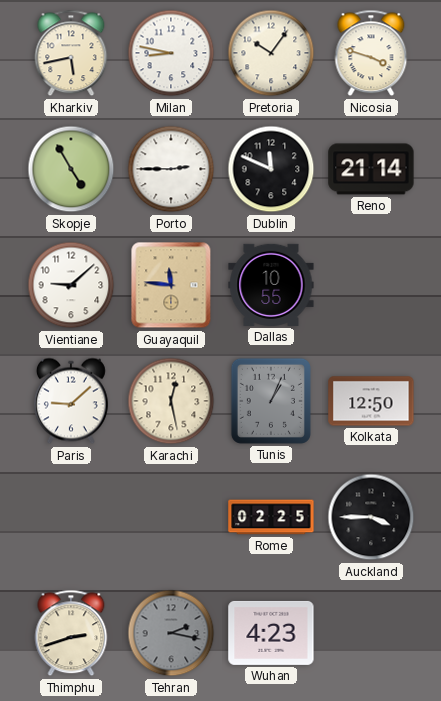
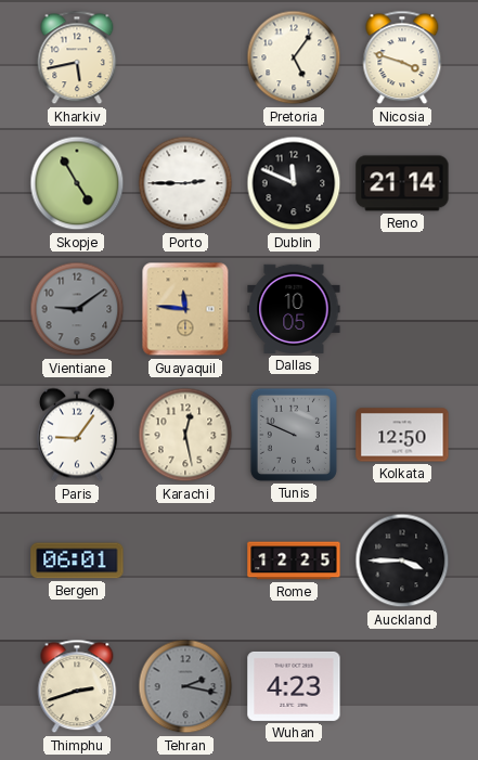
Milan: 8:47 -> none (171, 53)
Pretoria: 10:06 -> 5:06 (294, 57)
Vientiane: 9:08 -> 9:09 (77, 309)
Vientiane dial: white -> grey (77, 309)
Dallas: 10:55 -> 10:05 (294, 309)
Paris: 9:08 -> 9:06 (77, 435)
Tunis: 1:04 -> 9:49 (294, 435)
Bergen: none -> 06:01 (77, 561)
Rome: 02:25 -> 12:25 (294, 561)
